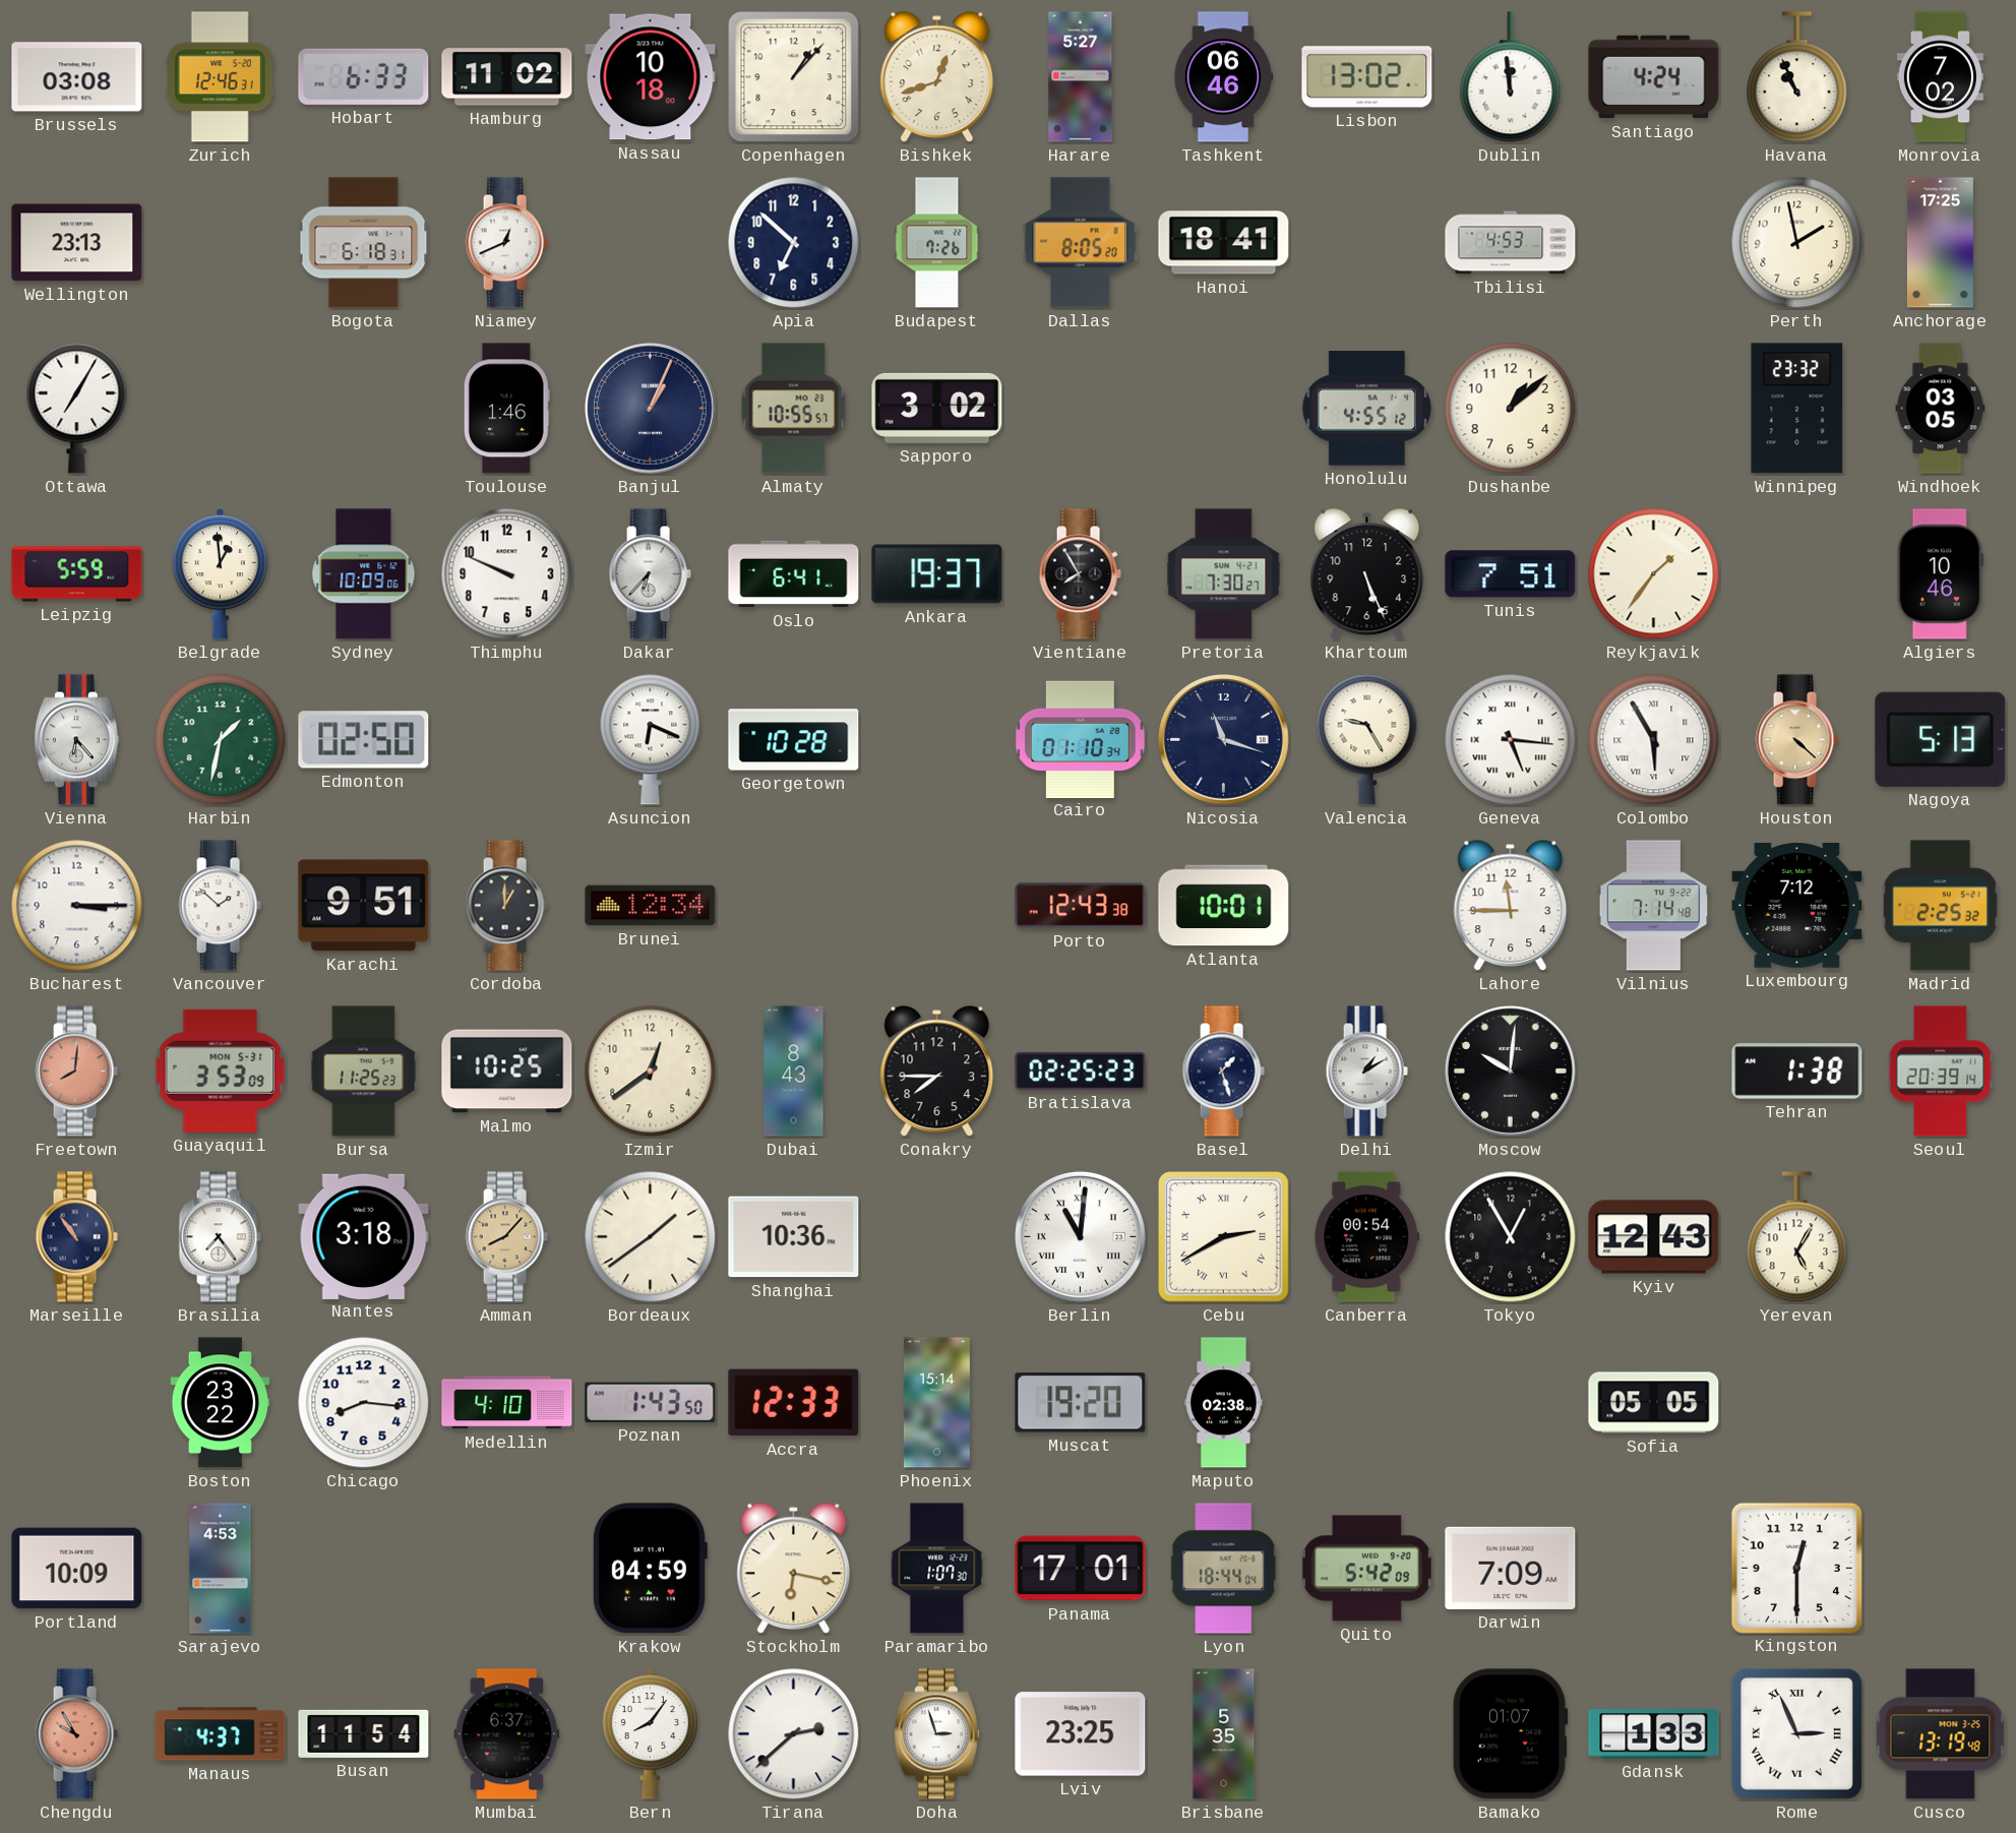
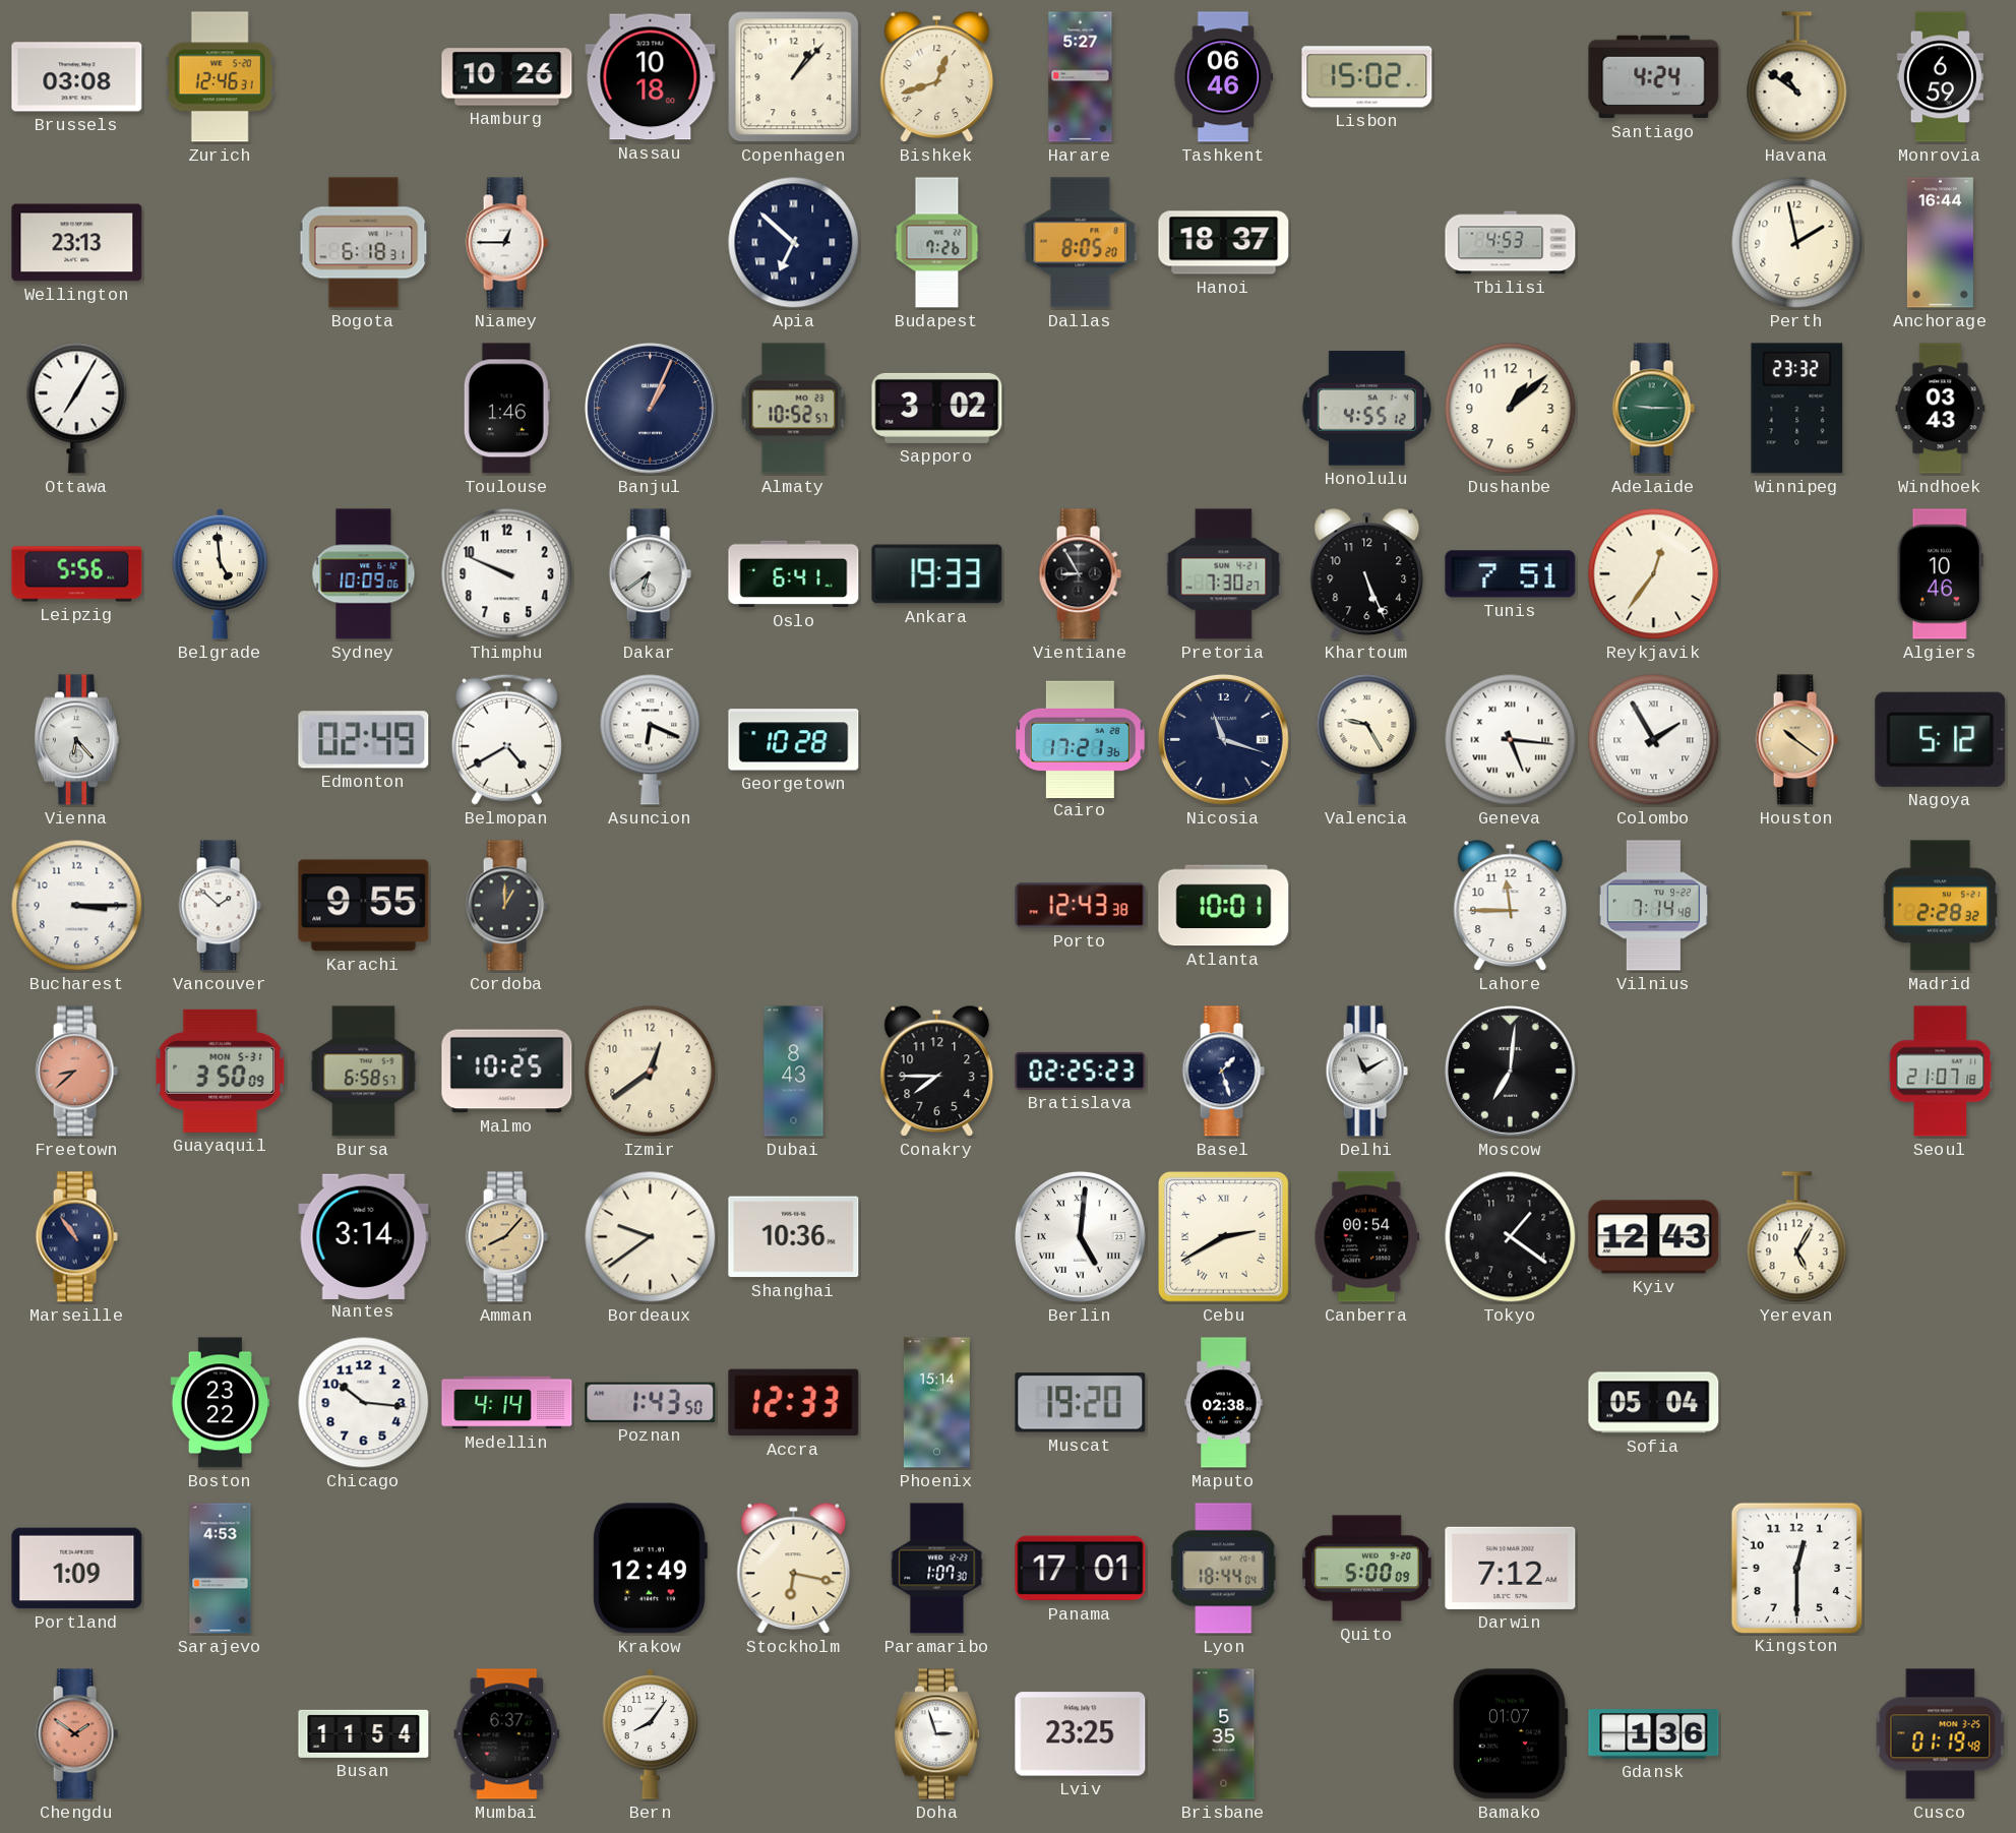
Hobart: 6:33 -> none (364, 76)
Hamburg: 11:02 -> 10:26 (507, 77)
Lisbon: 13:02 -> 15:02 (1367, 77)
Dublin: 11:59 -> none (1511, 77)
Havana: 10:56 -> 10:51 (1797, 77)
Monrovia: 7:02 -> 6:59 (1940, 77)
Niamey: 12:41 -> 12:45 (506, 243)
Apia numerals: Arabic -> Roman (794, 243)
Hanoi: 18:41 -> 18:37 (1224, 243)
Anchorage: 17:25 -> 16:44 (1940, 243)
Almaty: 10:55 -> 10:52 (794, 409)
Adelaide: none -> 9:15 (1653, 409)
Windhoek: 03:05 -> 03:43 (1941, 409)
Leipzig: 5:59 -> 5:56 (77, 574)
Belgrade: 12:59 -> 4:59 (221, 573)
Dakar: 6:37 -> 6:39 (650, 574)
Ankara: 19:37 -> 19:33 (937, 574)
Vientiane: 7:55 -> 8:55 (1080, 574)
Reykjavik: 1:36 -> 12:36 (1654, 574)
Harbin: 1:32 -> none (221, 740)
Edmonton: 02:50 -> 02:49 (364, 740)
Belmopan: none -> 4:40 (506, 739)
Cairo: 01:10 -> 17:21 (1081, 739)
Colombo: 5:55 -> 1:55 (1654, 740)
Houston: 4:22 -> 10:21 (1796, 740)
Nagoya: 5:13 -> 5:12 (1941, 739)
Karachi: 9:51 -> 9:55 (364, 906)
Brunei: 12:34 -> none (651, 906)
Luxembourg: 7:12 -> none (1797, 905)
Madrid: 2:25 -> 2:28 (1940, 906)
Freetown: 8:01 -> 8:38 (76, 1072)
Guayaquil: 3:53 -> 3:50 (221, 1071)
Bursa: 11:25 -> 6:58 (364, 1072)
Delhi: 1:10 -> 11:10 (1366, 1072)
Moscow: 10:01 -> 7:01 (1510, 1071)
Tehran: 1:38 -> none (1797, 1072)
Seoul: 20:39 -> 21:07 (1941, 1072)
Brasilia: 7:24 -> none (220, 1237)
Nantes: 3:18 -> 3:14 (364, 1236)
Bordeaux: 1:39 -> 9:39 (651, 1237)
Berlin: 11:01 -> 5:01 (1080, 1236)
Tokyo: 12:55 -> 1:21 (1511, 1237)
Chicago: 8:16 -> 10:16 (364, 1403)
Medellin: 4:10 -> 4:14 (507, 1403)
Sofia: 05:05 -> 05:04 (1654, 1403)
Portland: 10:09 -> 1:09 (77, 1569)
Krakow: 04:59 -> 12:49 (650, 1569)
Quito: 5:42 -> 5:00 (1366, 1569)
Darwin: 7:09 -> 7:12 (1511, 1568)
Chengdu: 9:55 -> 1:51 (76, 1734)
Manaus: 4:37 -> none (221, 1734)
Tirana: 2:38 -> none (794, 1734)
Gdansk: 1:33 -> 1:36 (1654, 1734)
Rome: 2:56 -> none (1796, 1733)
Cusco: 13:19 -> 01:19 (1941, 1734)
